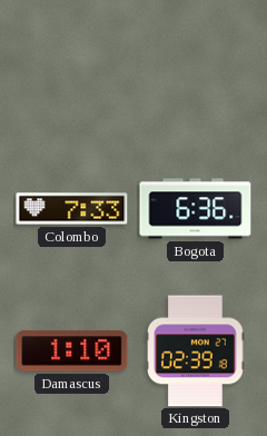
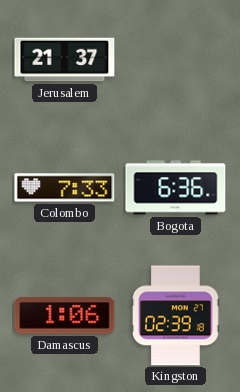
Jerusalem: none -> 21:37 (65, 60)
Damascus: 1:10 -> 1:06 (65, 316)
